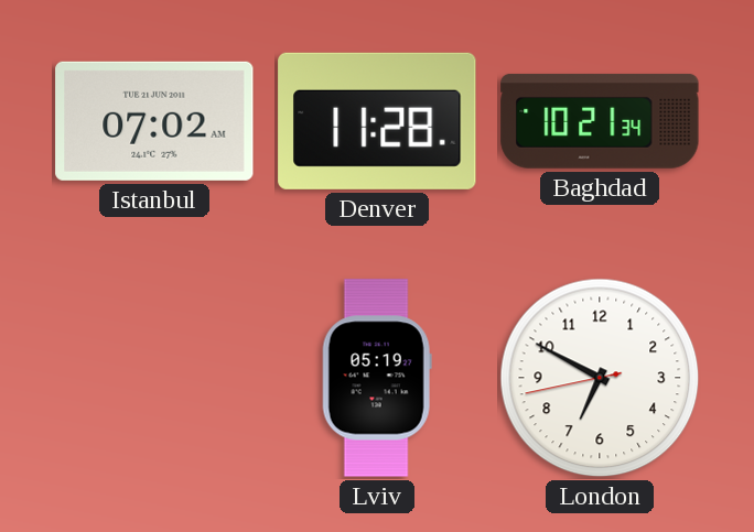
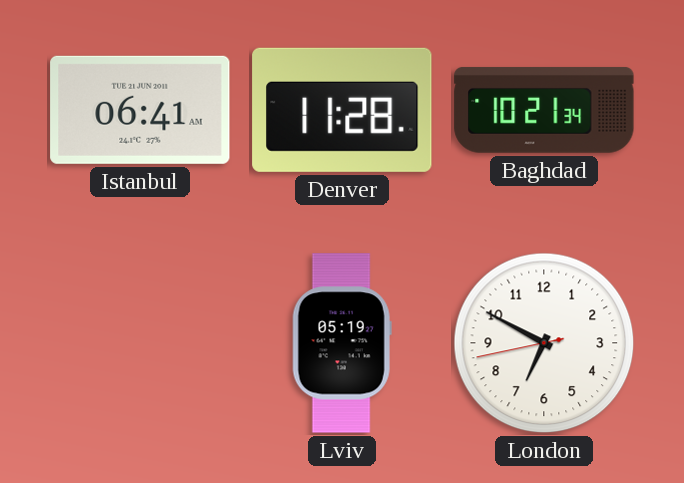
Istanbul: 07:02 -> 06:41 (140, 110)
